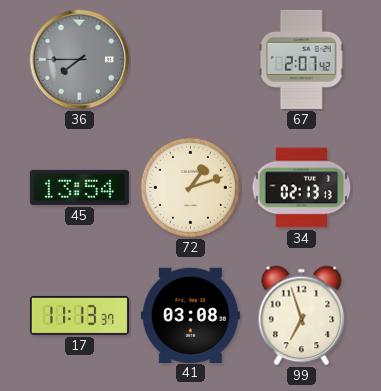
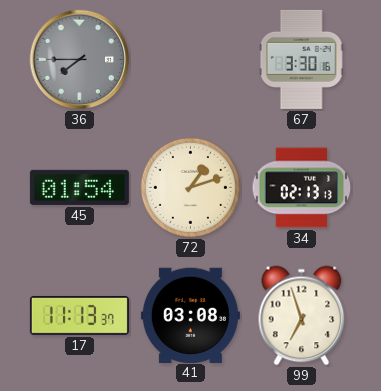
67: 2:07 -> 3:30 (301, 59)
45: 13:54 -> 01:54 (79, 187)
